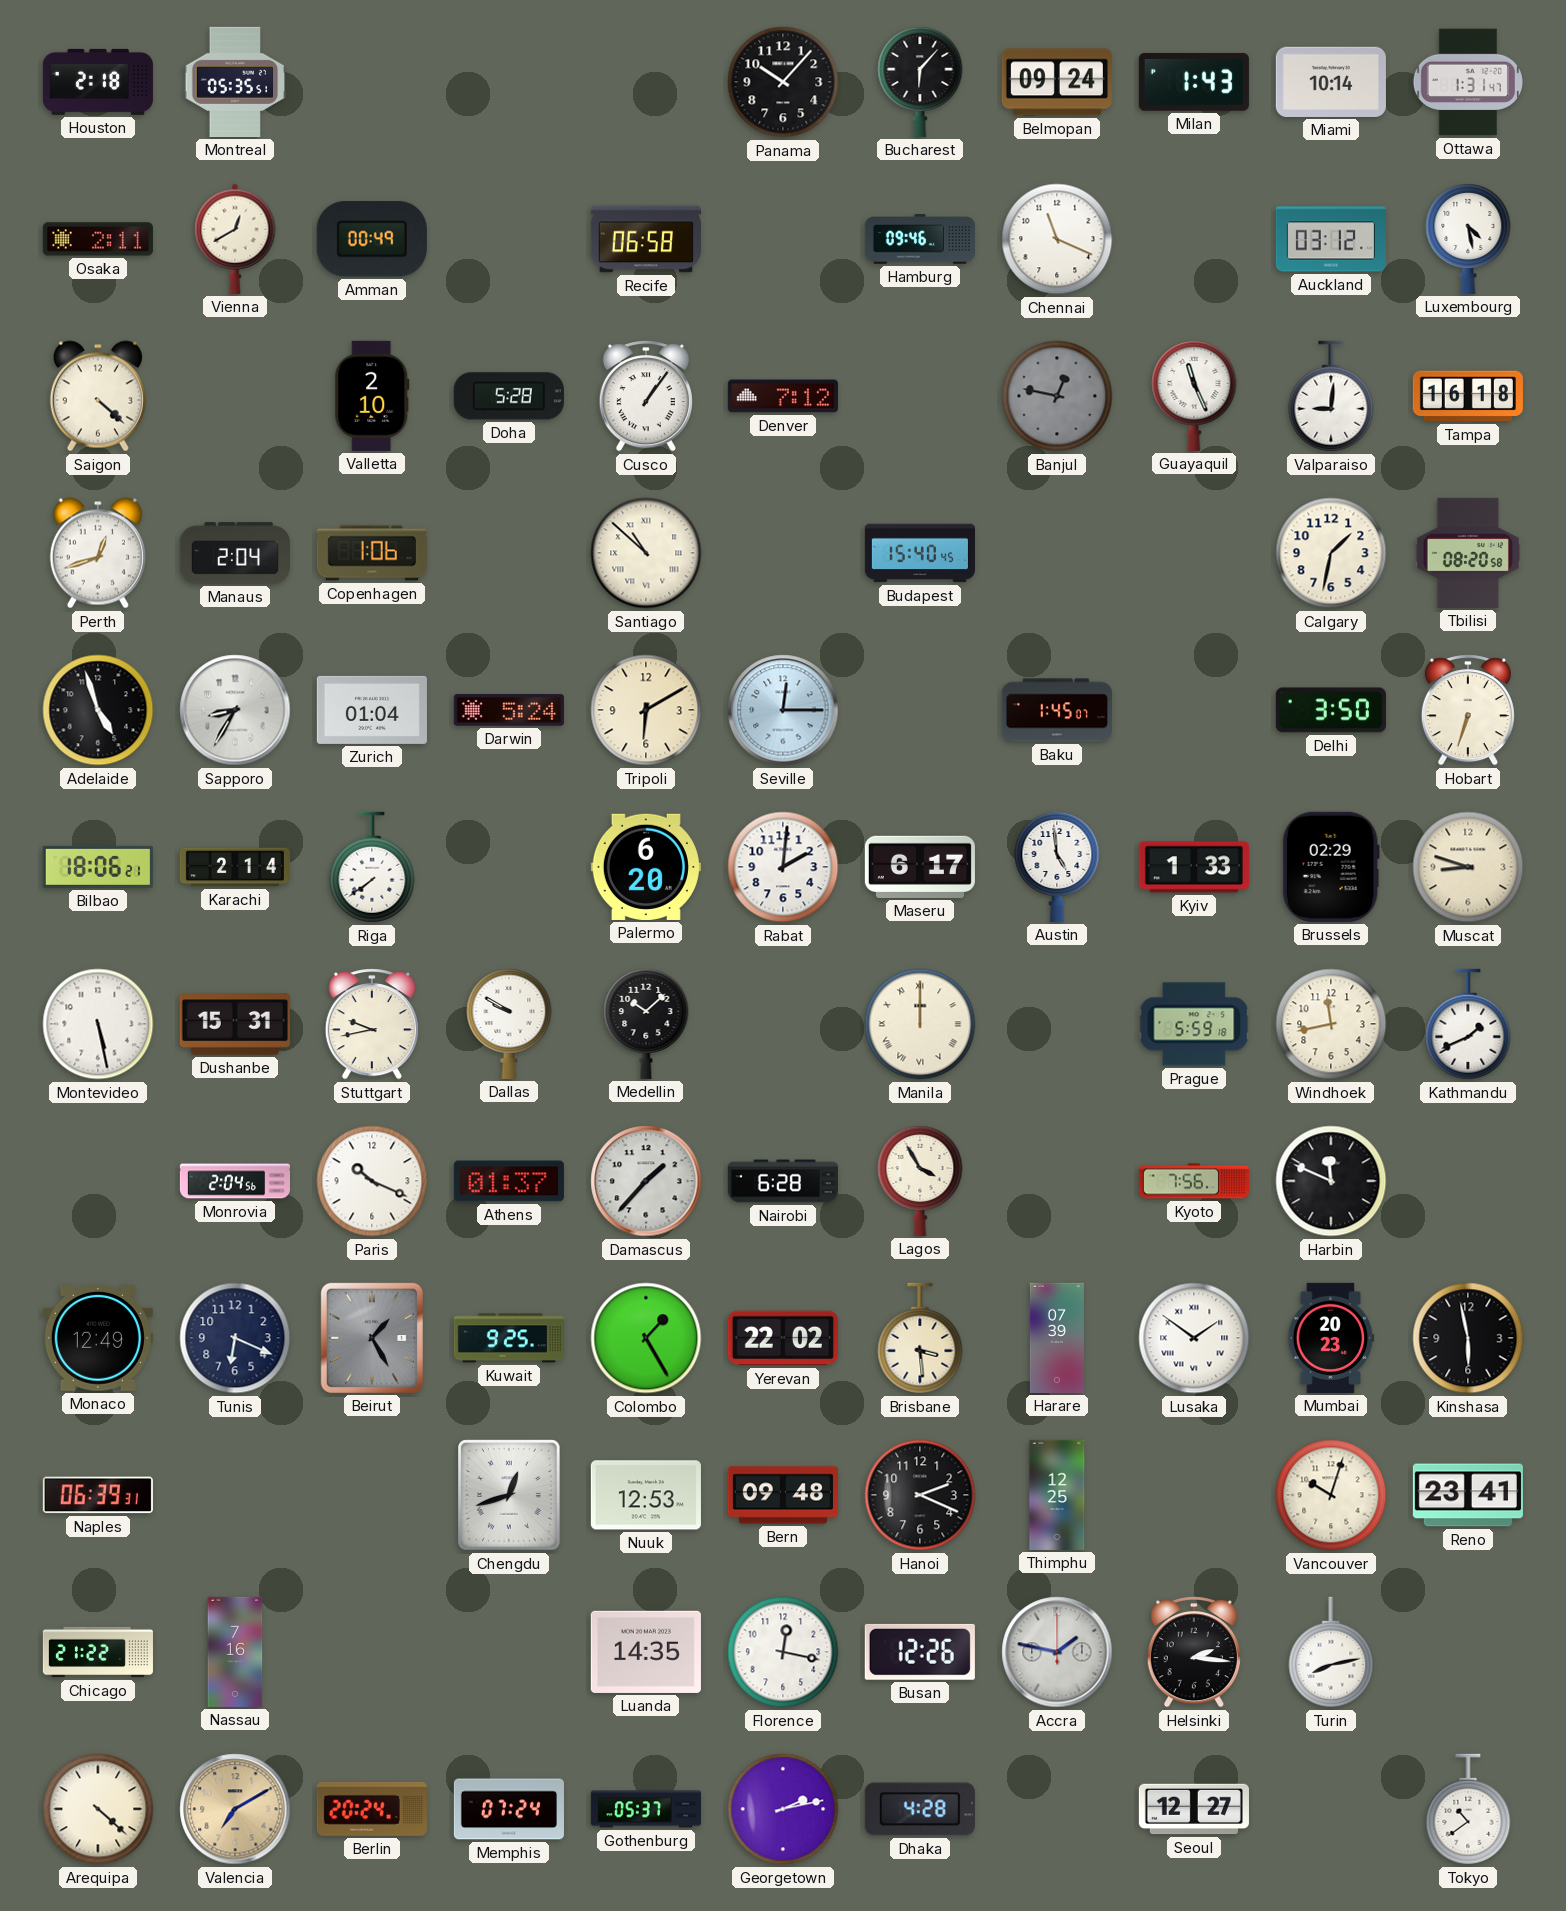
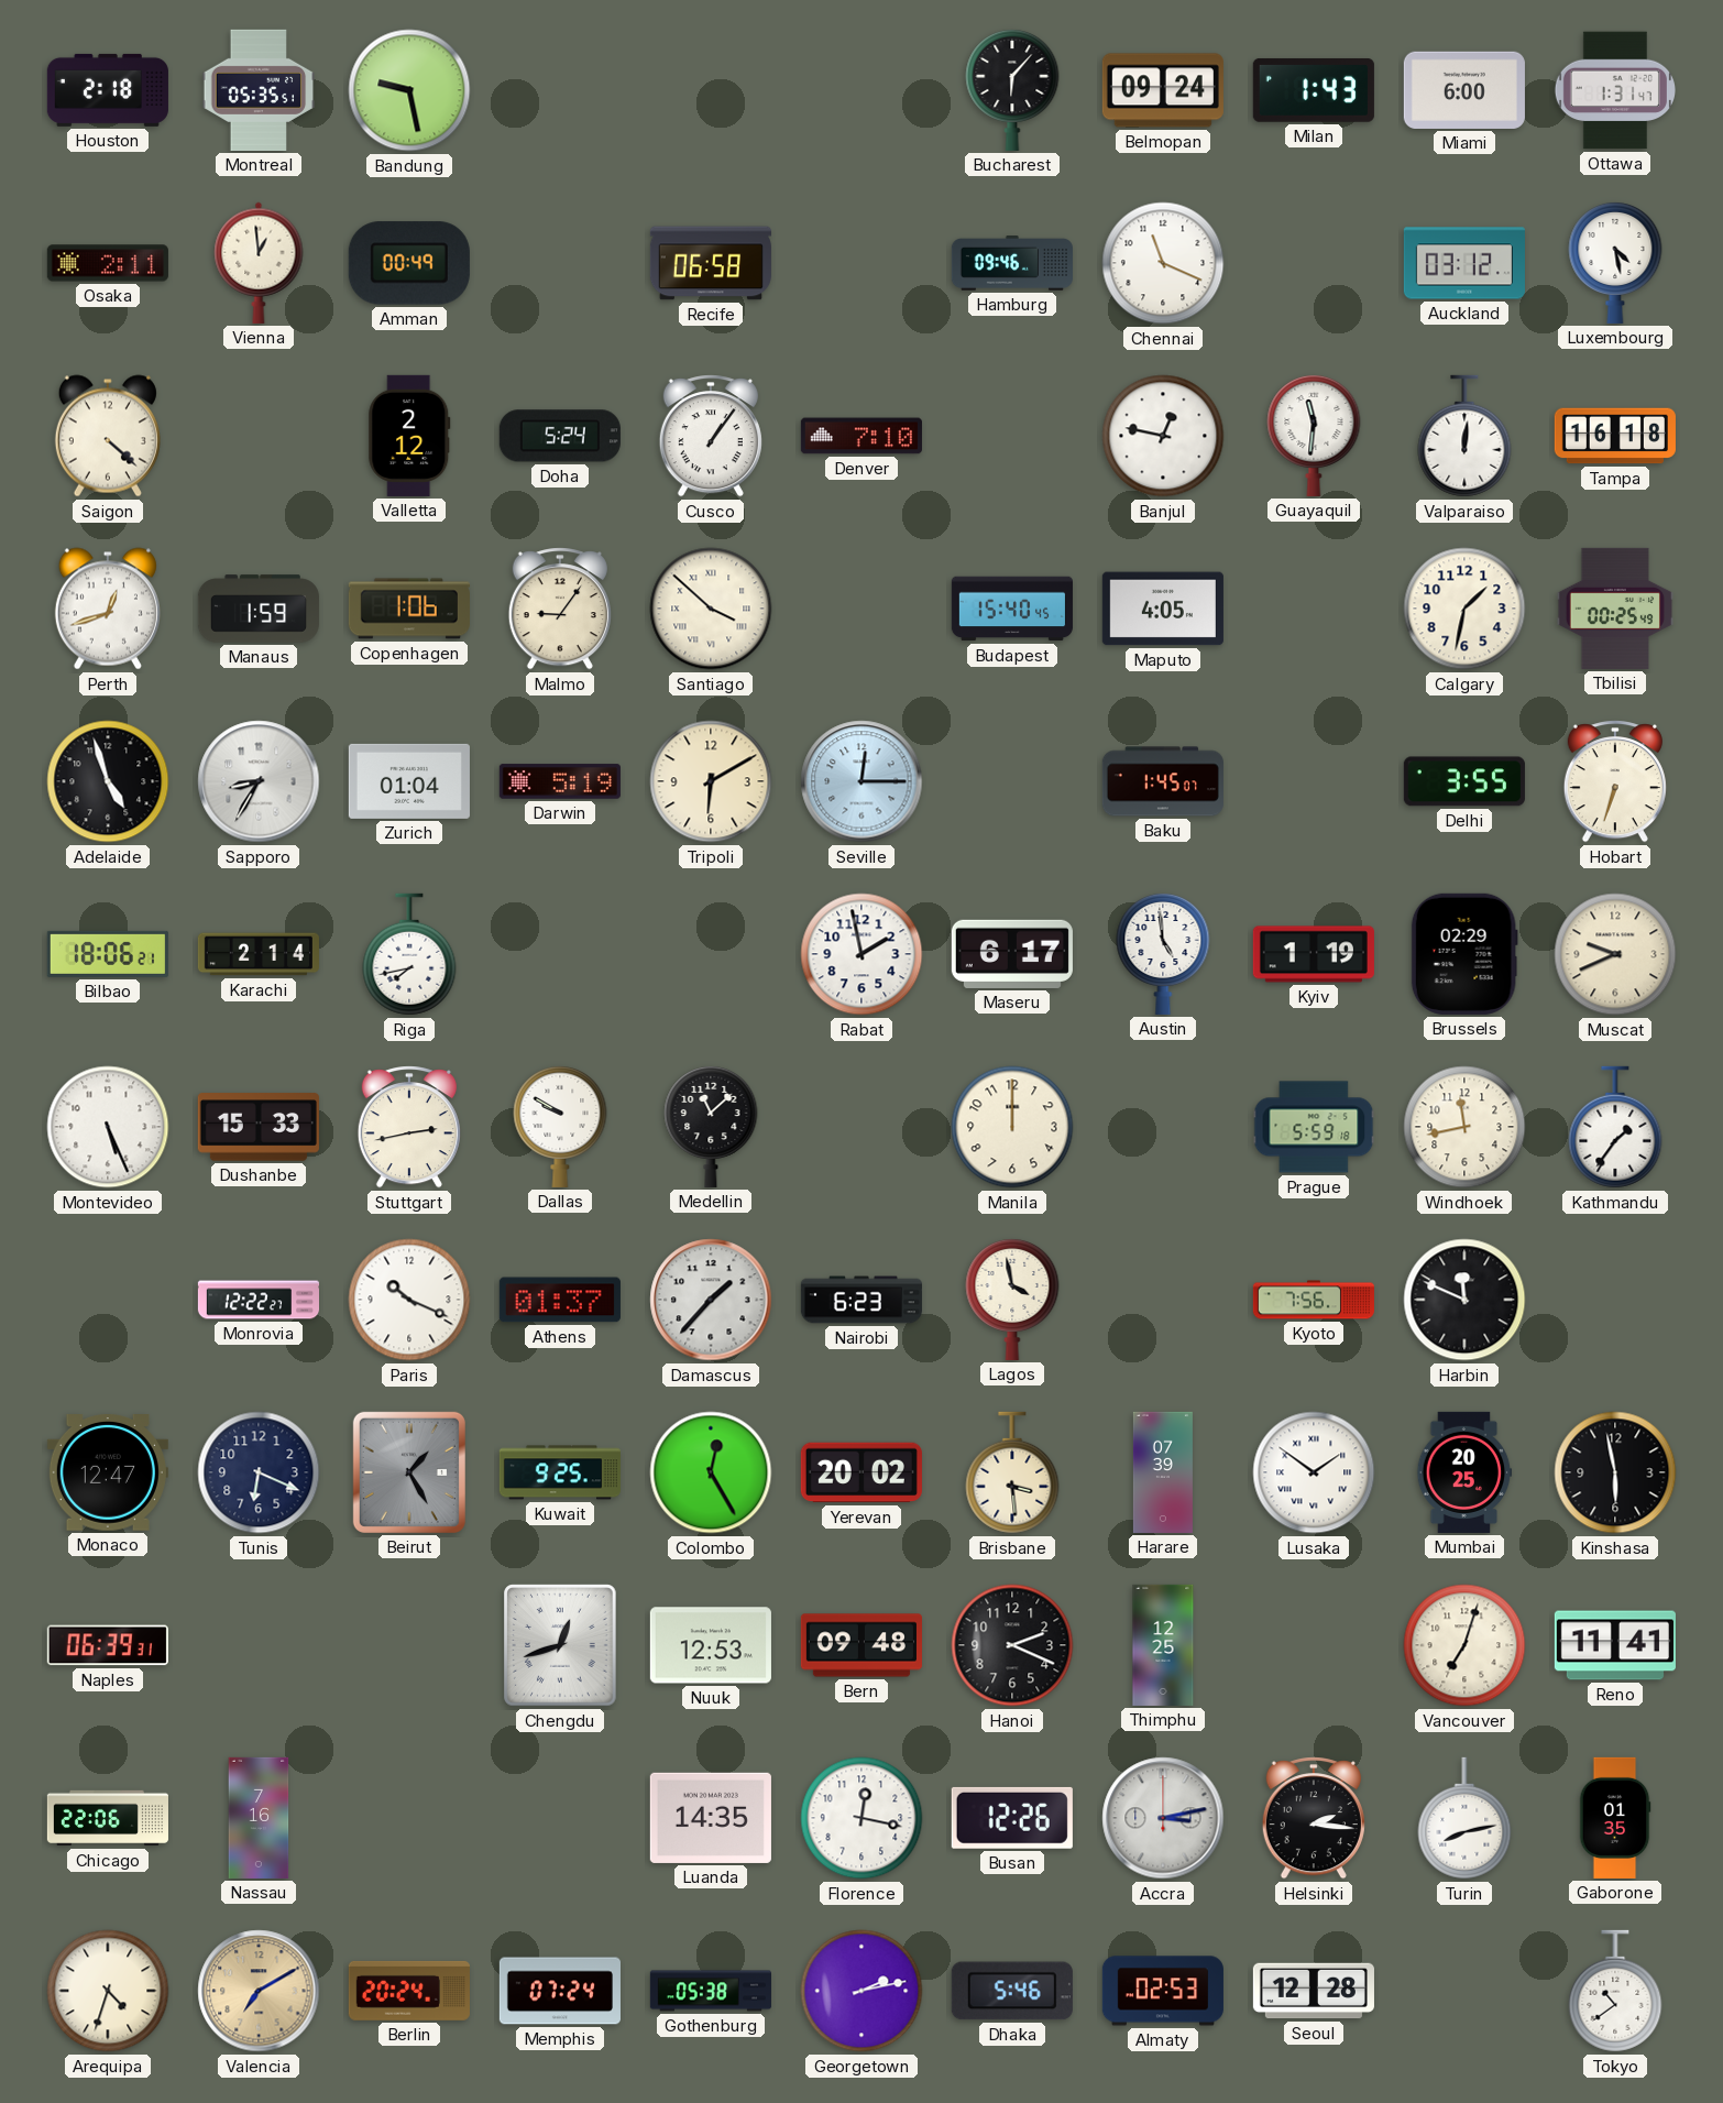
Bandung: none -> 9:28 (409, 90)
Panama: 10:07 -> none (783, 82)
Miami: 10:14 -> 6:00 (1464, 90)
Vienna: 12:40 -> 12:59 (259, 263)
Valletta: 2:10 -> 2:12 (409, 436)
Doha: 5:28 -> 5:24 (560, 436)
Denver: 7:12 -> 7:10 (861, 436)
Banjul dial: grey -> white (1163, 436)
Guayaquil: 11:26 -> 11:31 (1314, 435)
Valparaiso: 9:01 -> 12:01 (1464, 436)
Manaus: 2:04 -> 1:59 (259, 609)
Malmo: none -> 9:06 (560, 609)
Santiago: 10:52 -> 3:52 (711, 609)
Maputo: none -> 4:05 (1163, 609)
Tbilisi: 08:20 -> 00:25 (1614, 609)
Darwin: 5:24 -> 5:19 (560, 781)
Delhi: 3:50 -> 3:55 (1464, 781)
Riga: 7:39 -> 7:43 (409, 954)
Palermo: 6:20 -> none (646, 867)
Rabat: 2:01 -> 1:58 (861, 954)
Kyiv: 1:33 -> 1:19 (1314, 954)
Muscat: 8:48 -> 9:41 (1615, 954)
Montevideo: 5:28 -> 5:26 (108, 1127)
Dushanbe: 15:31 -> 15:33 (259, 1127)
Stuttgart: 9:43 -> 2:43 (409, 1127)
Medellin: 10:08 -> 11:08 (711, 1126)
Manila numerals: Roman -> Arabic (1012, 1127)
Kathmandu: 1:41 -> 1:36 (1615, 1127)
Monrovia: 2:04 -> 12:22 (257, 1300)
Nairobi: 6:28 -> 6:23 (861, 1300)
Lagos: 3:55 -> 3:58 (1012, 1299)
Monaco: 12:49 -> 12:47 (108, 1474)
Colombo: 1:25 -> 12:25 (711, 1472)
Yerevan: 22:02 -> 20:02 (861, 1472)
Mumbai: 20:23 -> 20:25 (1464, 1472)
Vancouver: 10:03 -> 7:03 (1464, 1645)
Reno: 23:41 -> 11:41 (1615, 1645)
Chicago: 21:22 -> 22:06 (108, 1818)
Accra: 1:47 -> 3:13 (1163, 1818)
Gaborone: none -> 01:35 (1615, 1818)
Arequipa: 4:22 -> 4:33 (108, 1991)
Gothenburg: 05:37 -> 05:38 (711, 1991)
Dhaka: 4:28 -> 5:46 (1012, 1991)
Almaty: none -> 02:53 (1163, 1991)
Seoul: 12:27 -> 12:28 (1314, 1991)
